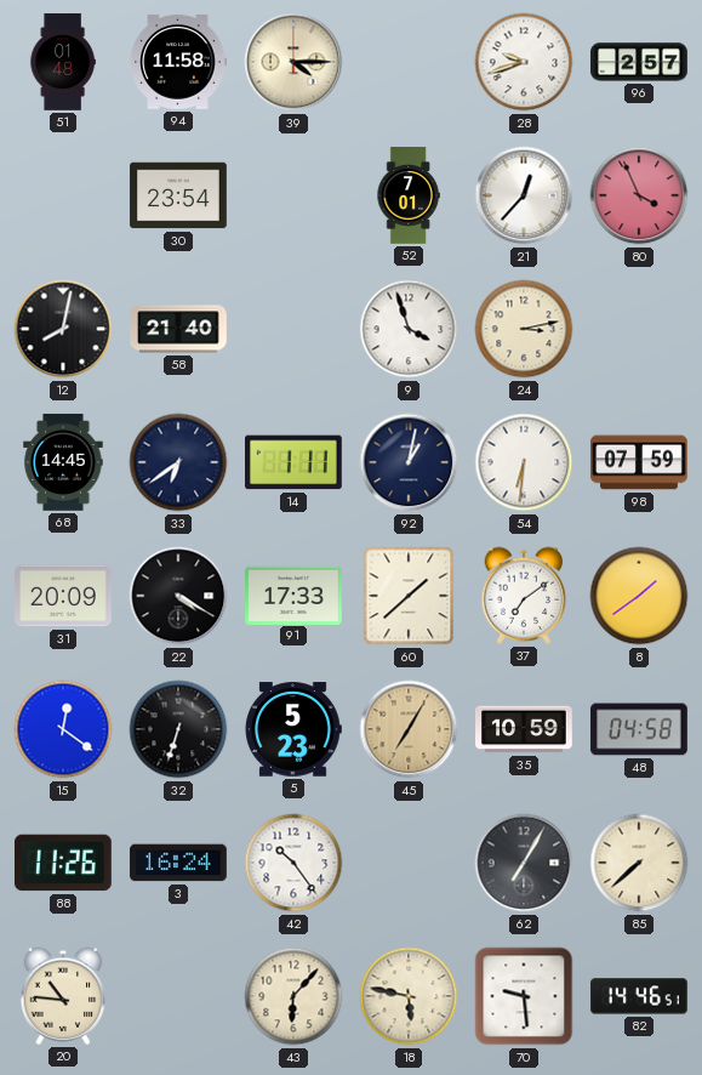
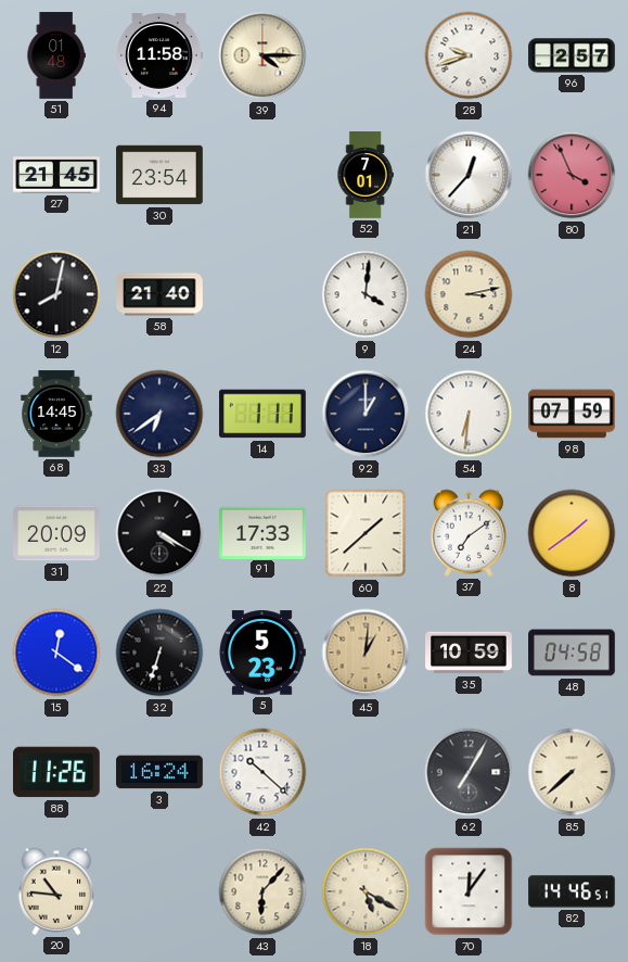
27: none -> 21:45 (56, 175)
9: 3:57 -> 4:01 (366, 294)
92: 1:02 -> 1:00 (366, 414)
45: 7:05 -> 1:01 (366, 653)
42: 10:24 -> 10:22 (262, 772)
18: 5:47 -> 5:20 (366, 891)
70: 9:29 -> 12:06 (469, 891)
